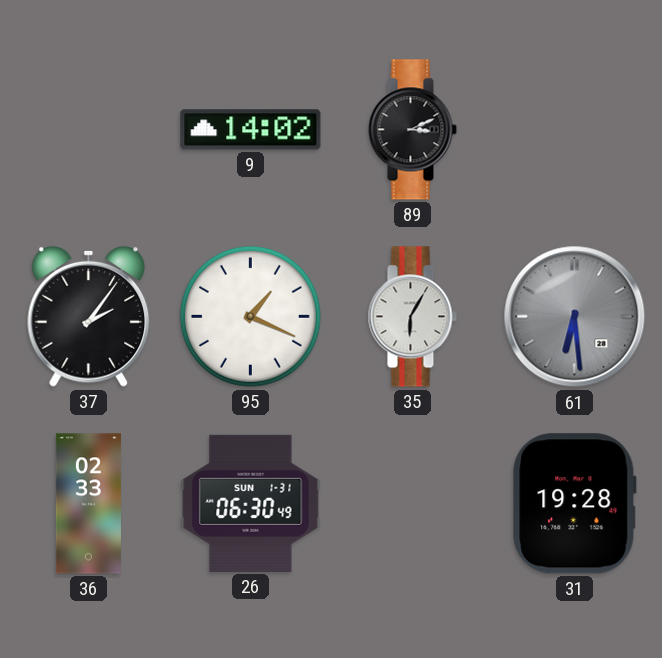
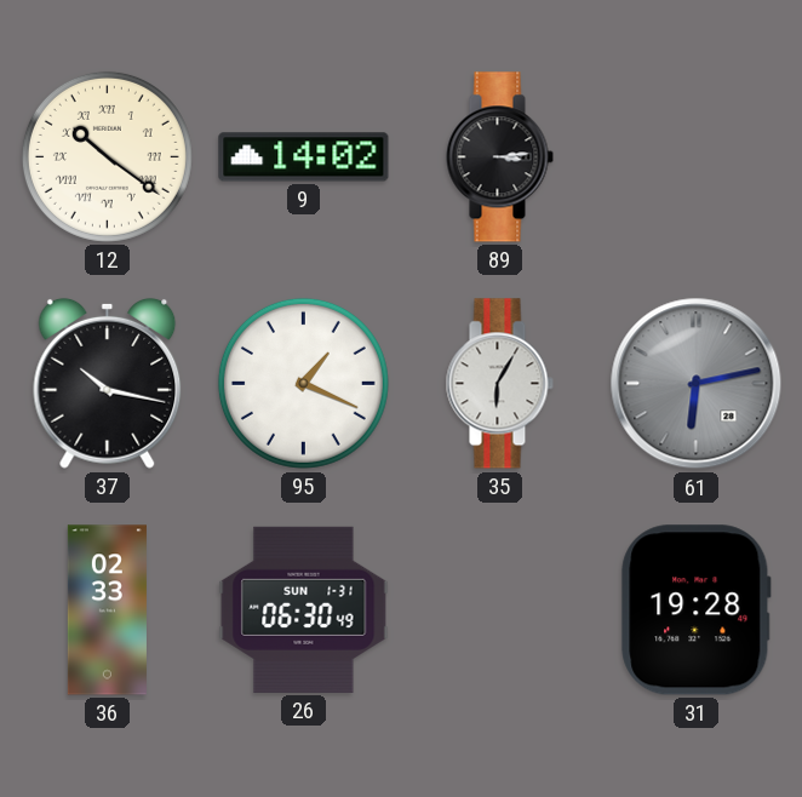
12: none -> 10:21 (107, 156)
89: 3:11 -> 3:14 (499, 157)
37: 2:06 -> 10:17 (108, 383)
61: 6:29 -> 6:13 (697, 384)
